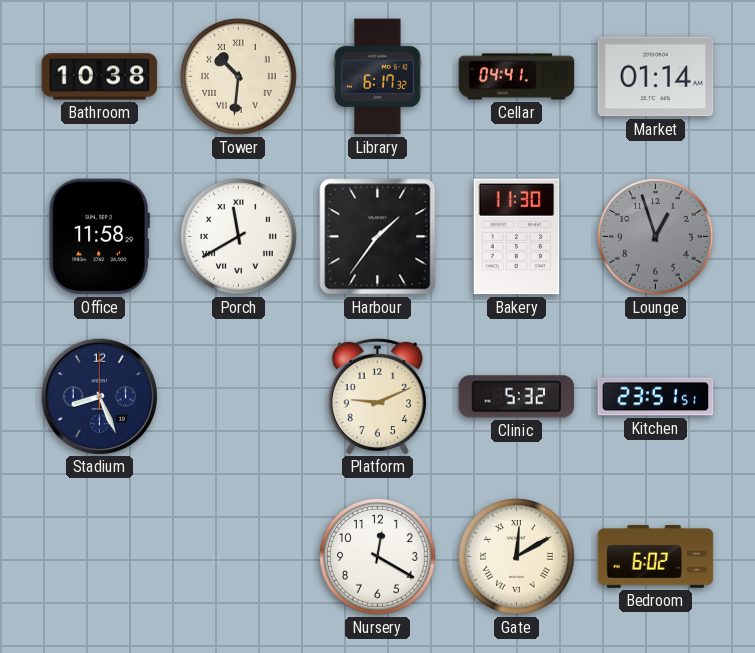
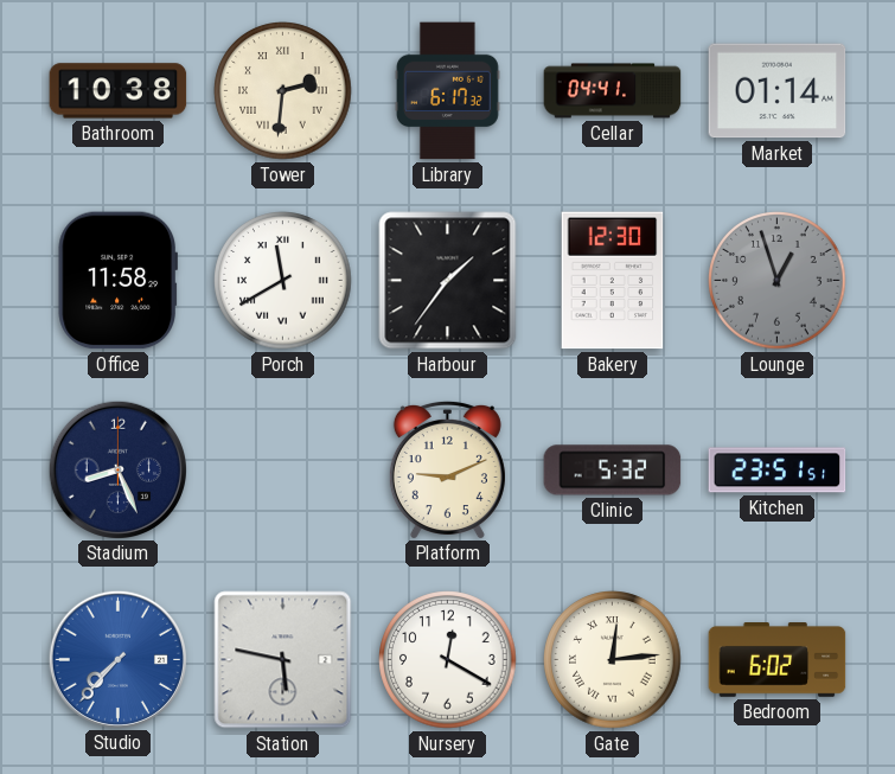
Tower: 10:31 -> 2:31 (283, 91)
Bakery: 11:30 -> 12:30 (613, 281)
Studio: none -> 7:37 (117, 659)
Station: none -> 5:47 (283, 660)
Gate: 12:10 -> 12:14 (613, 660)
